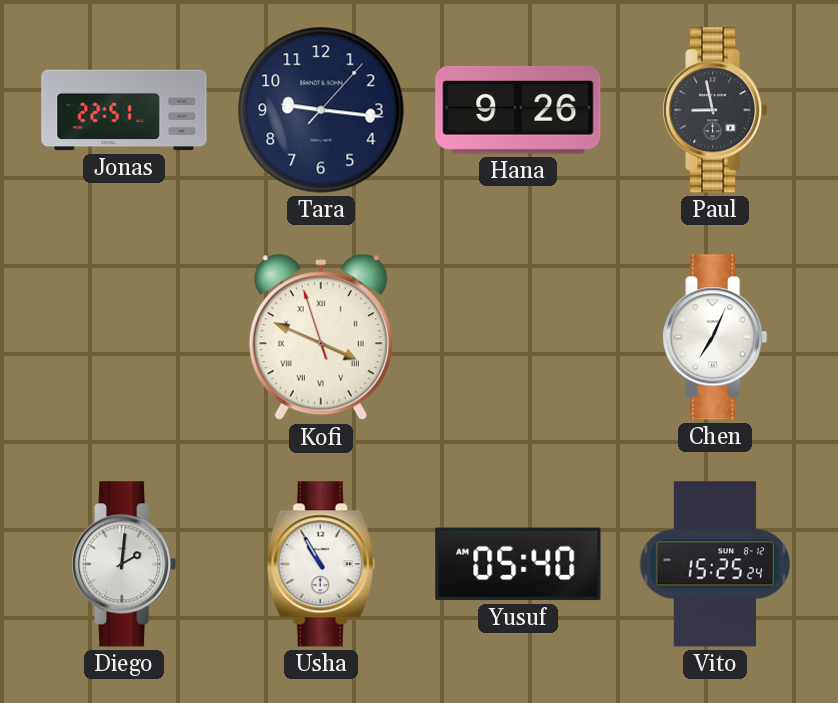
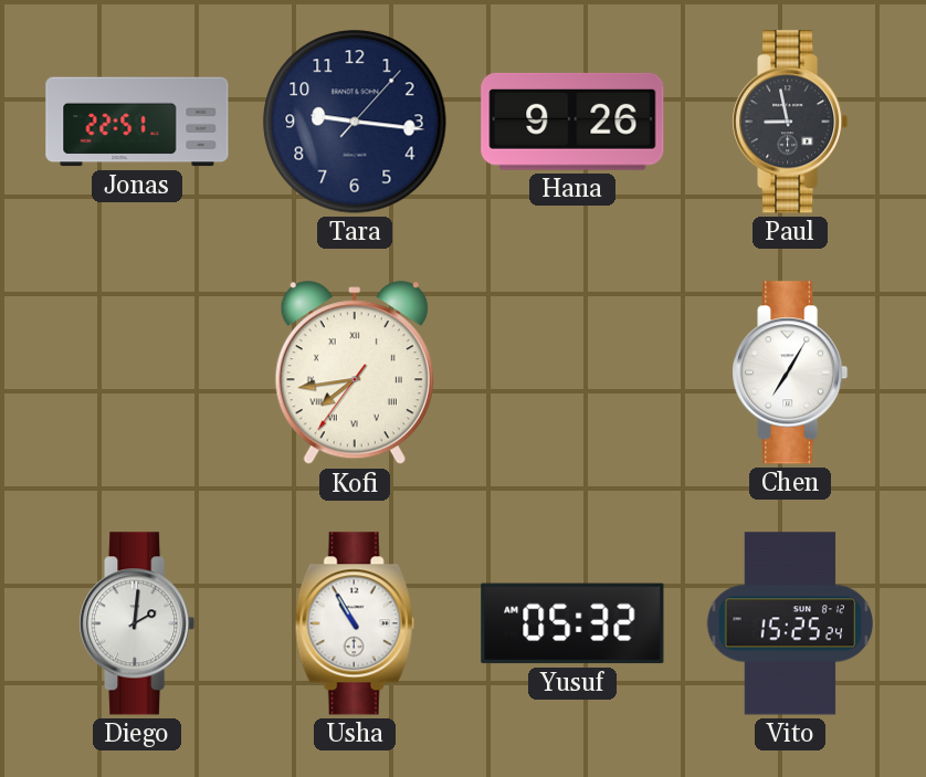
Kofi: 3:48 -> 7:43 (355, 374)
Chen: 7:04 -> 7:05 (790, 372)
Yusuf: 05:40 -> 05:32 (572, 623)
